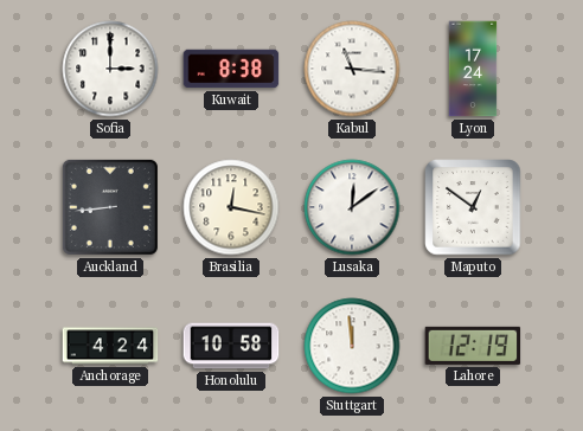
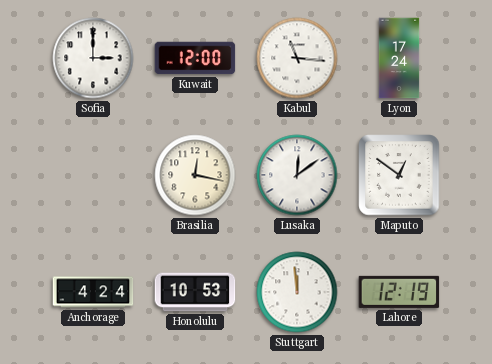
Kuwait: 8:38 -> 12:00 (195, 58)
Auckland: 8:44 -> none (110, 207)
Honolulu: 10:58 -> 10:53 (195, 292)
